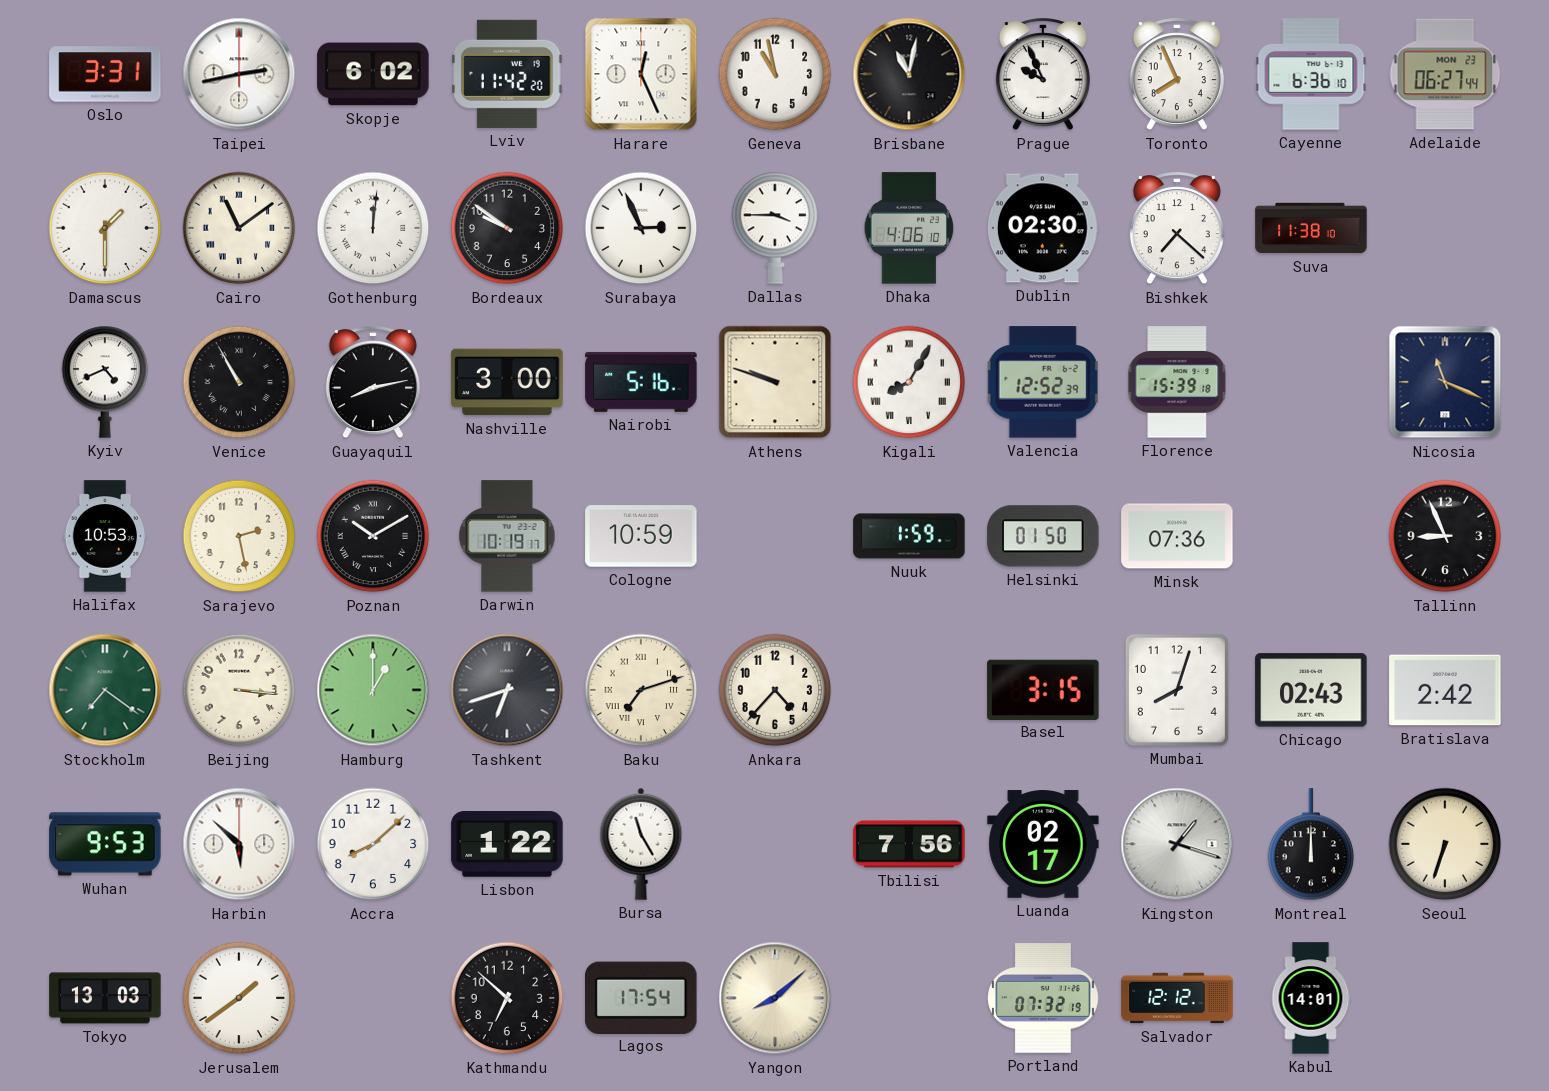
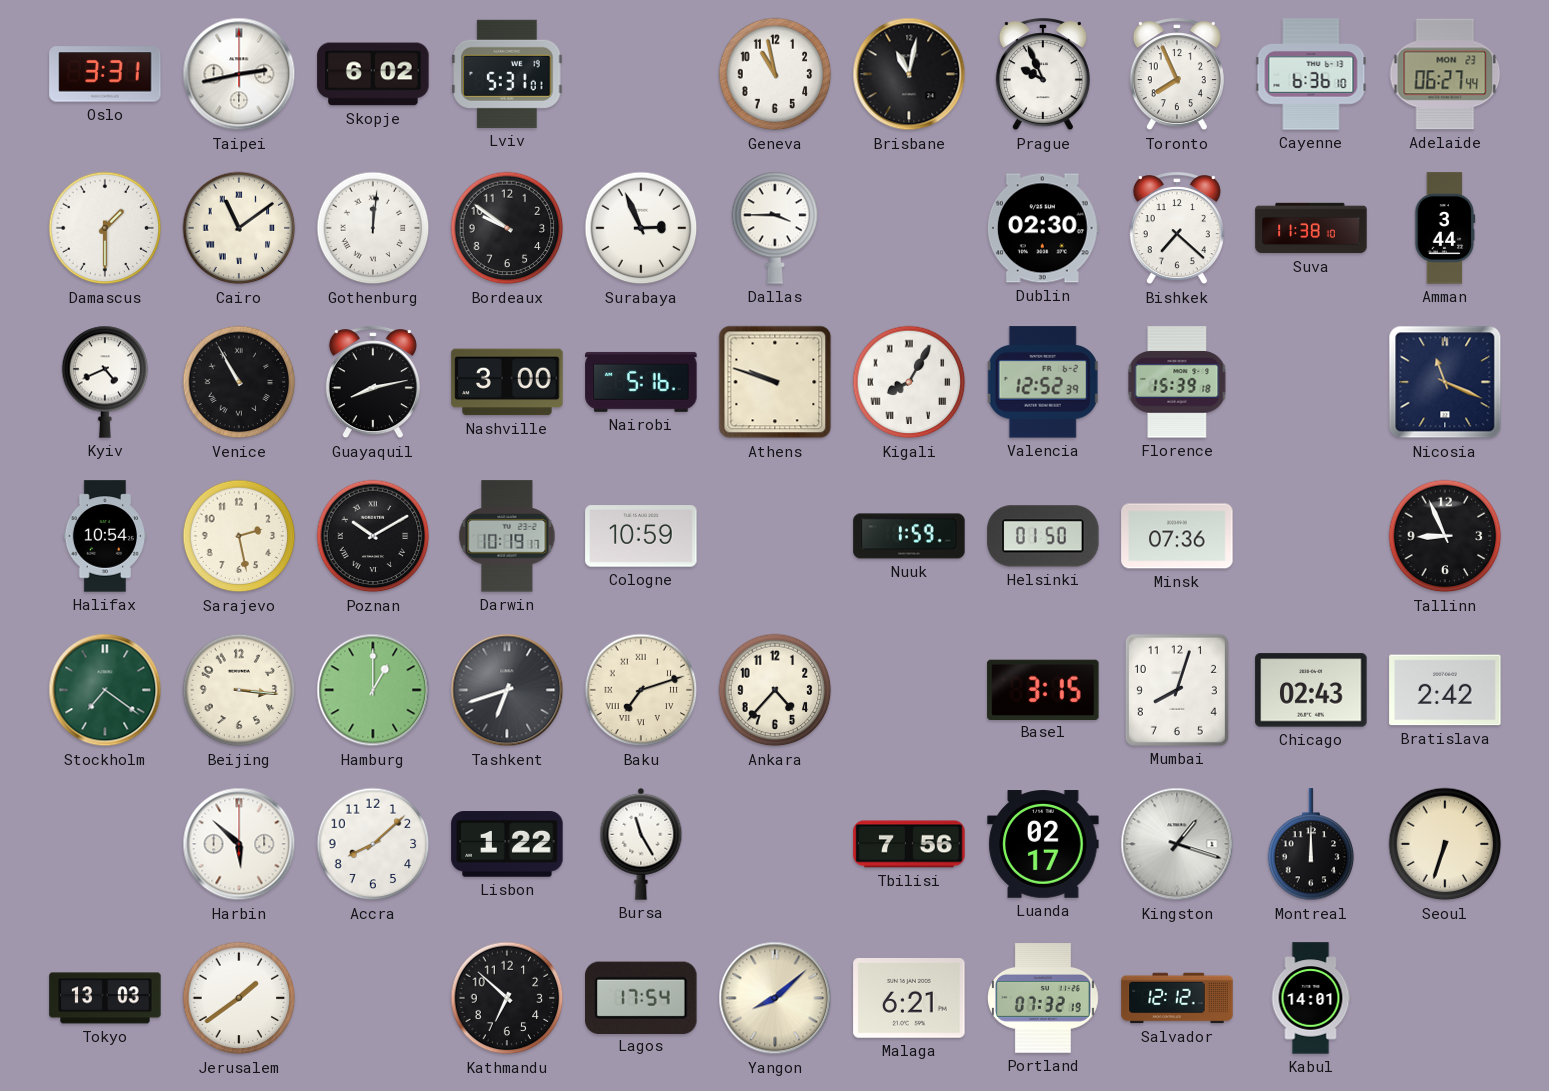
Lviv: 11:42 -> 5:31 (507, 74)
Harare: 12:26 -> none (641, 74)
Dhaka: 4:06 -> none (909, 228)
Amman: none -> 3:44 (1445, 228)
Halifax: 10:53 -> 10:54 (105, 536)
Wuhan: 9:53 -> none (105, 844)
Malaga: none -> 6:21 (909, 999)
